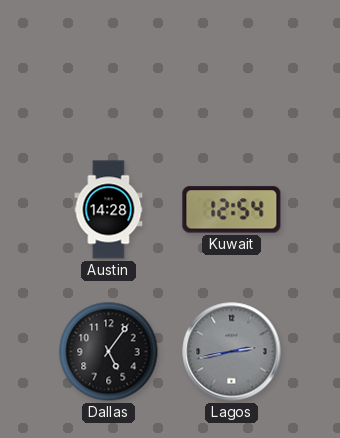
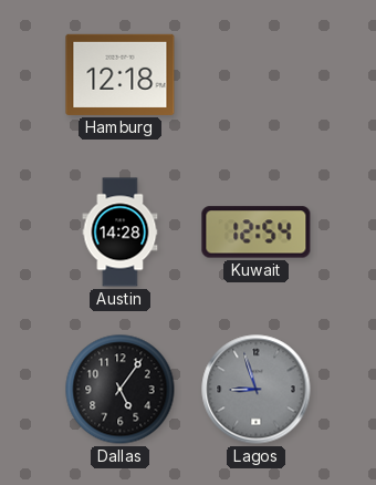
Hamburg: none -> 12:18 (121, 74)
Lagos: 2:43 -> 8:57 (257, 390)
